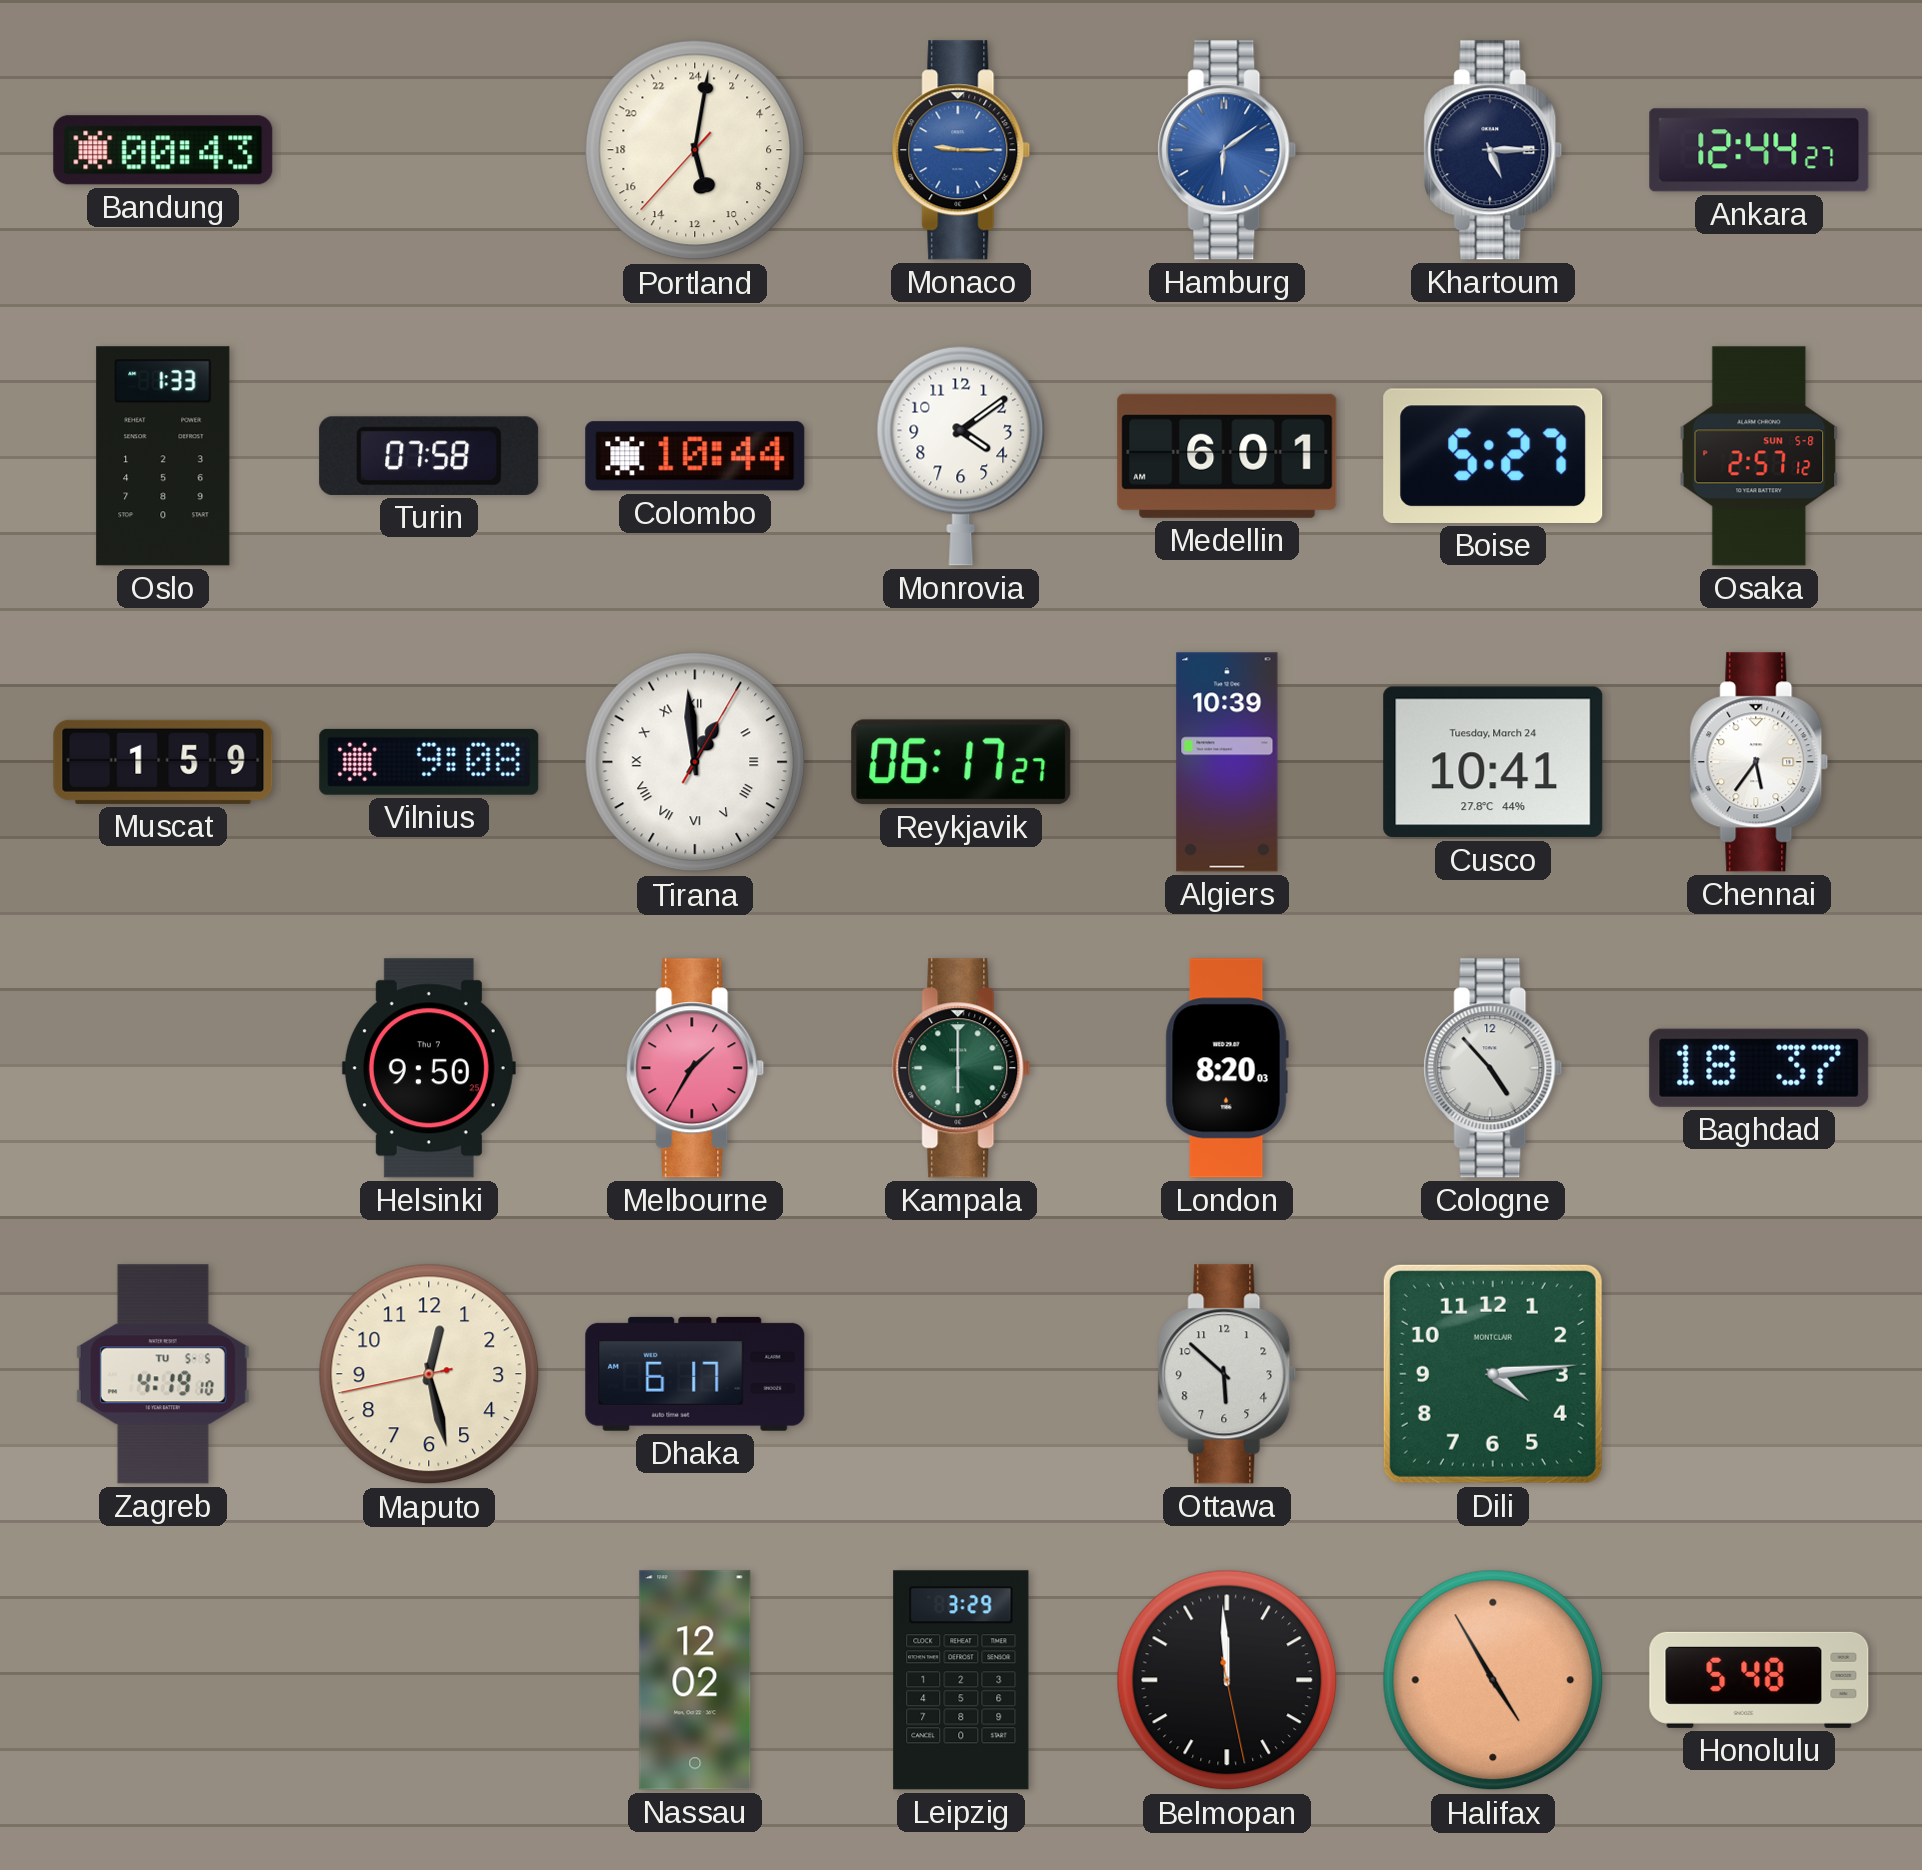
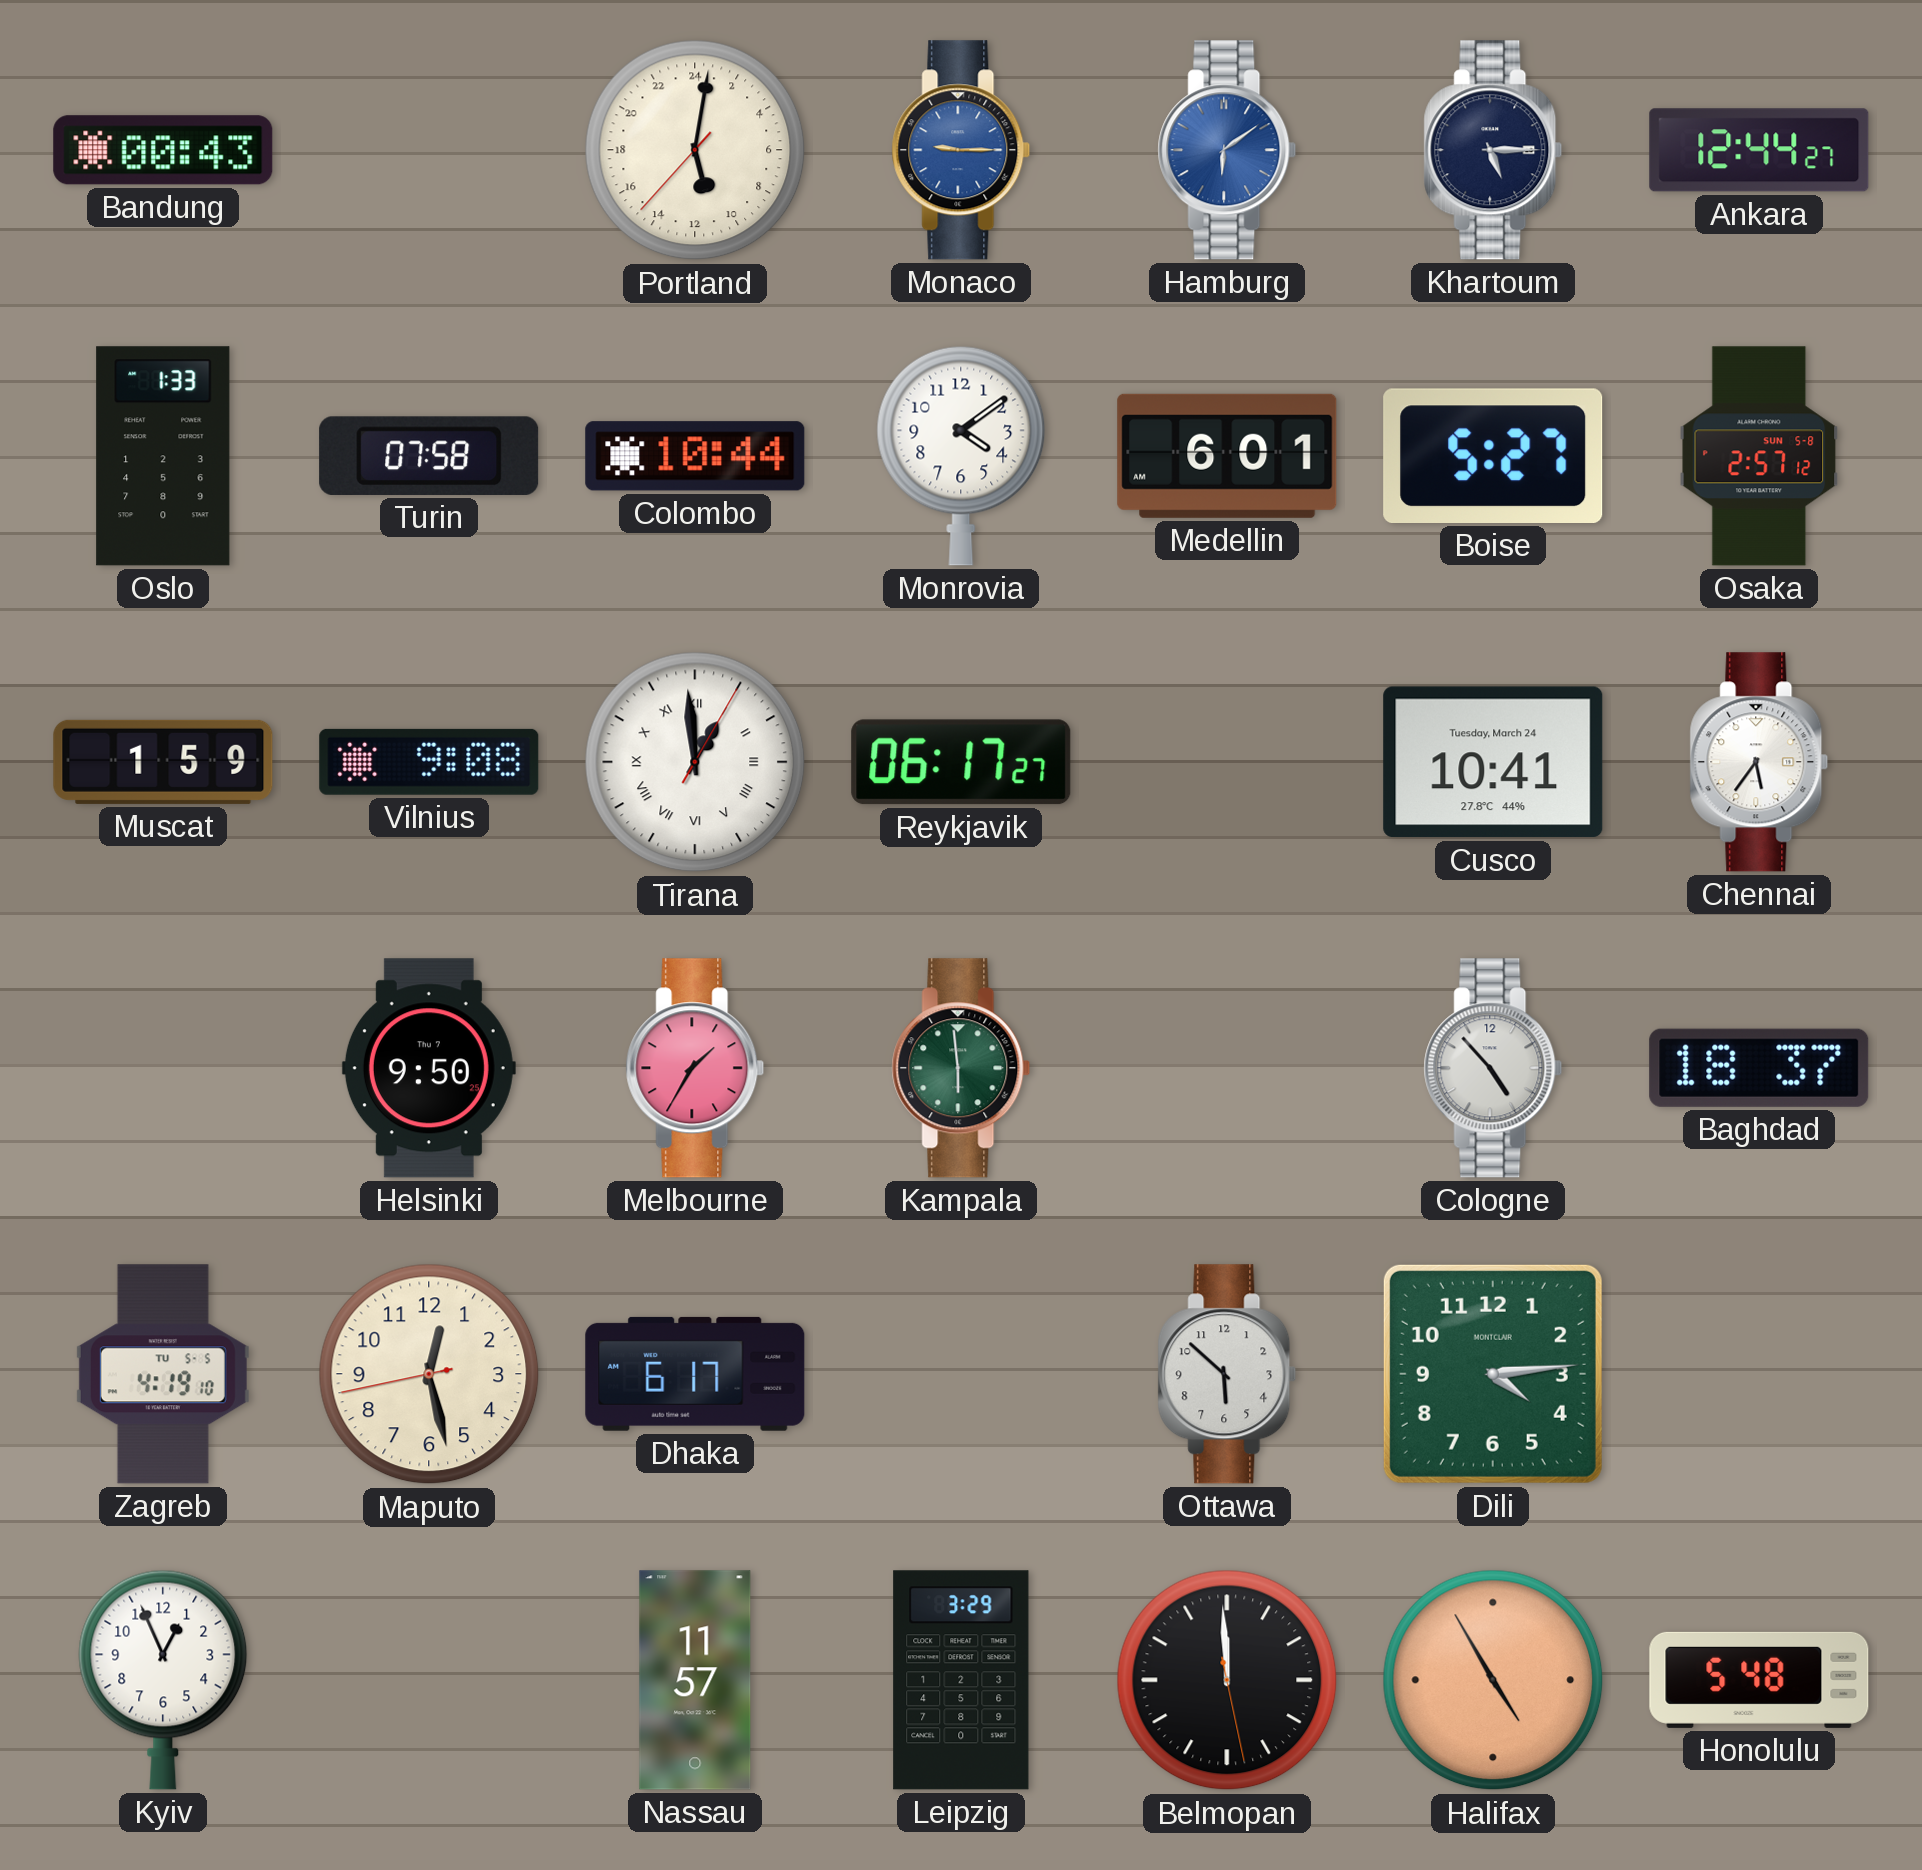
Algiers: 10:39 -> none (1227, 762)
Kampala: 6:00 -> 5:59 (961, 1068)
London: 8:20 -> none (1227, 1068)
Kyiv: none -> 12:56 (163, 1680)
Nassau: 12:02 -> 11:57 (695, 1680)
